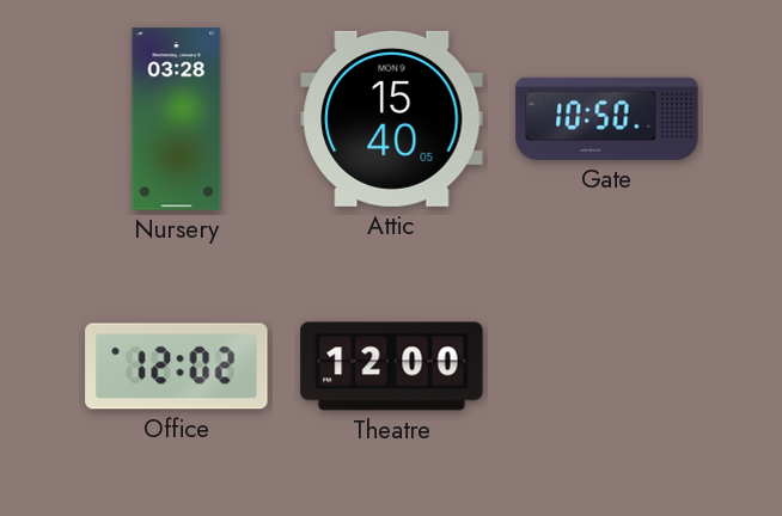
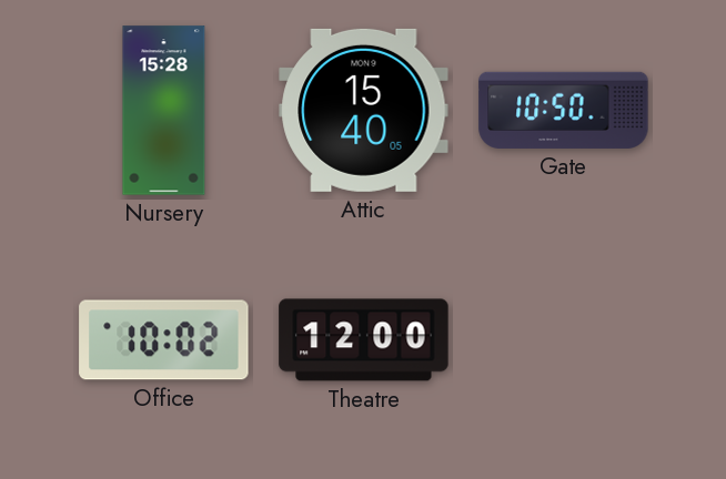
Nursery: 03:28 -> 15:28 (164, 111)
Office: 12:02 -> 10:02 (164, 340)
